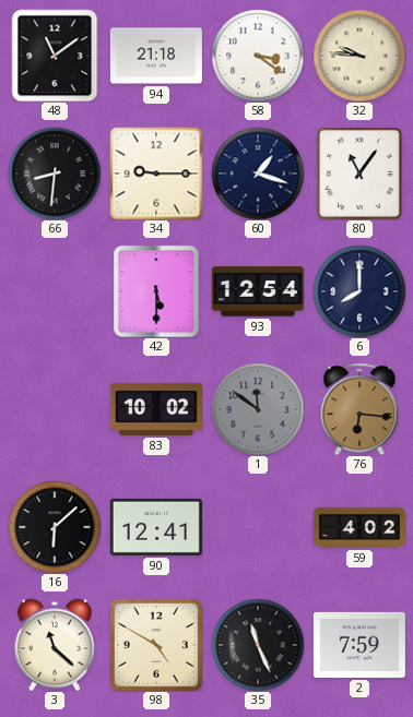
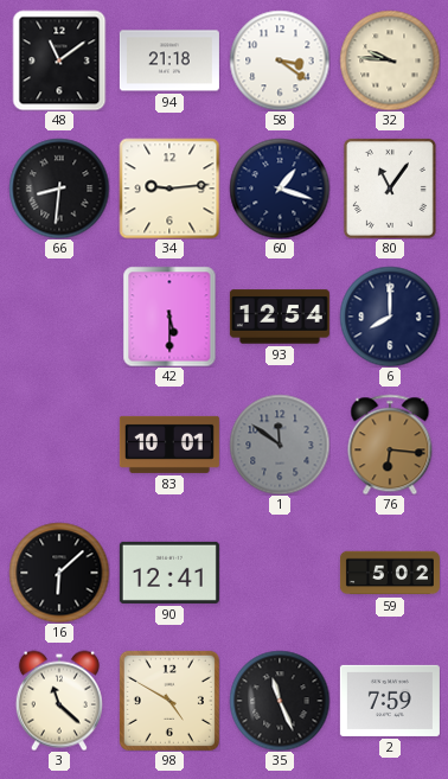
34: 9:15 -> 9:14 (169, 189)
83: 10:02 -> 10:01 (169, 445)
59: 4:02 -> 5:02 (390, 573)
